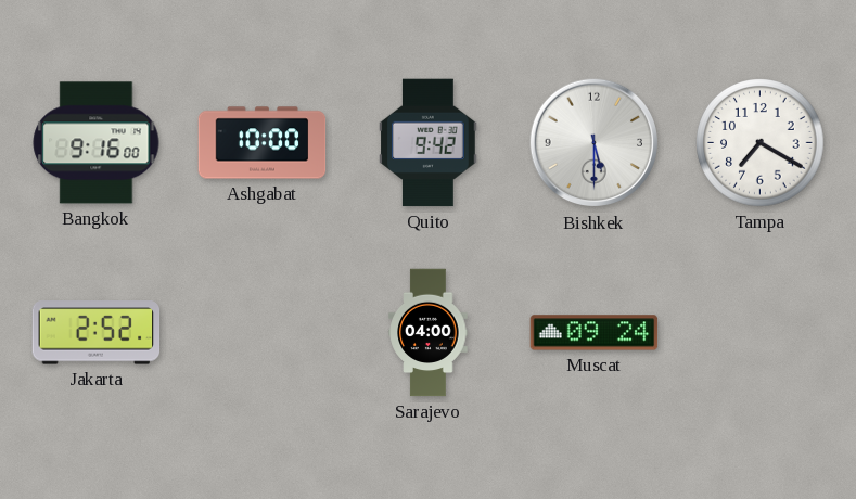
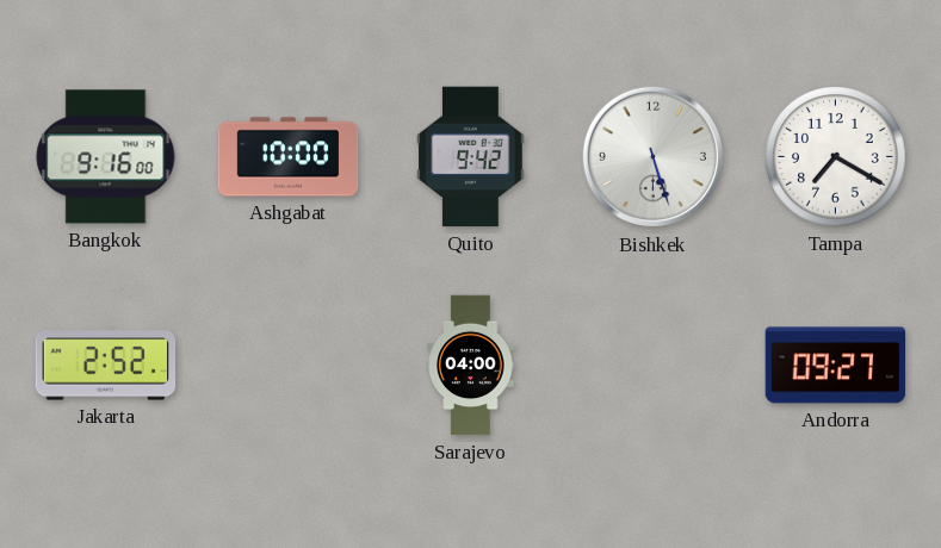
Bishkek: 5:30 -> 5:27 (654, 157)
Muscat: 09:24 -> none (595, 333)
Andorra: none -> 09:27 (836, 366)
